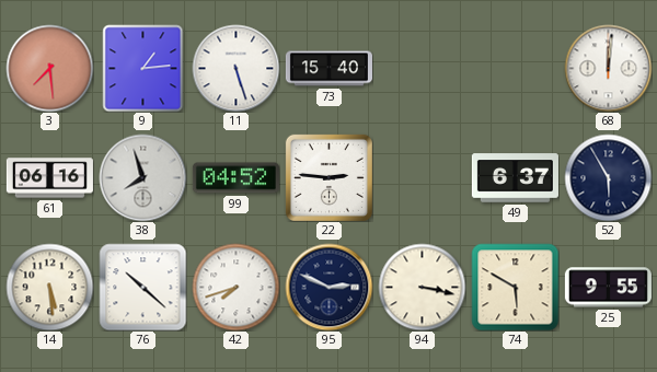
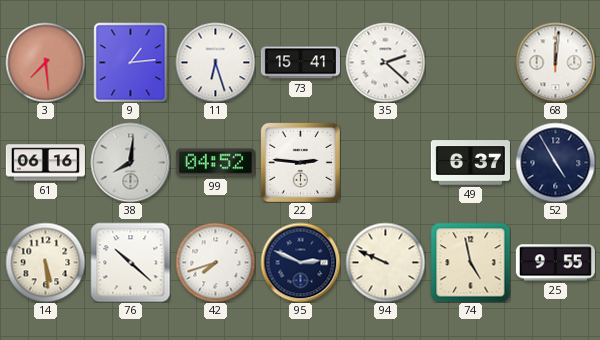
11: 5:27 -> 6:27 (215, 62)
73: 15:40 -> 15:41 (300, 63)
35: none -> 2:22 (385, 62)
38: 7:57 -> 8:01 (130, 162)
52: 5:55 -> 4:55 (555, 162)
94: 3:17 -> 9:49 (385, 262)
74: 5:50 -> 4:58 (470, 262)
